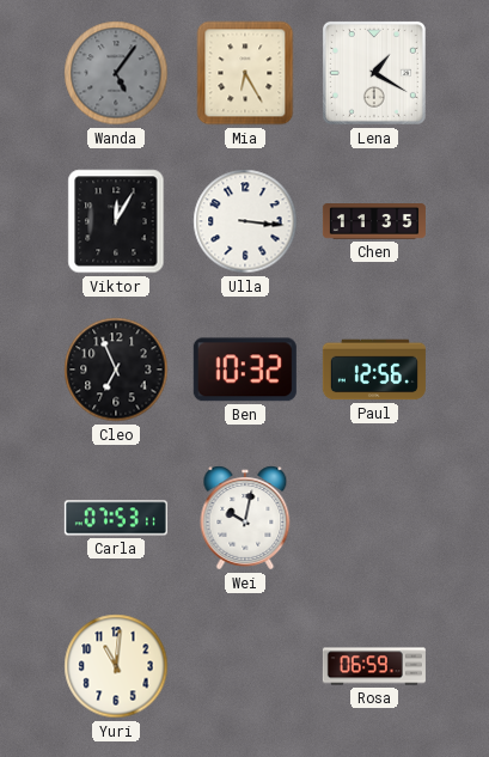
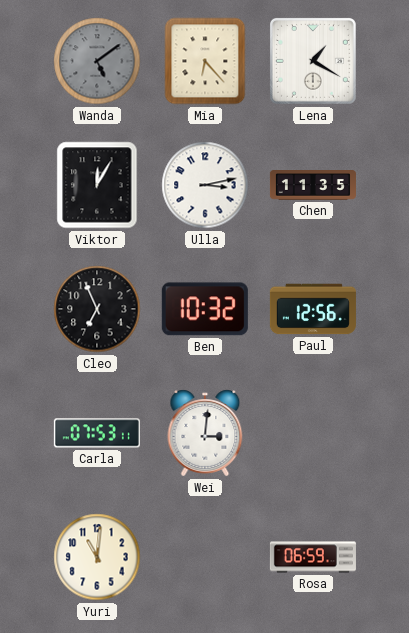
Wanda: 5:06 -> 5:09 (97, 61)
Mia: 6:25 -> 6:23 (205, 61)
Ulla: 3:16 -> 3:13 (205, 185)
Wei: 10:02 -> 3:01 (205, 433)
